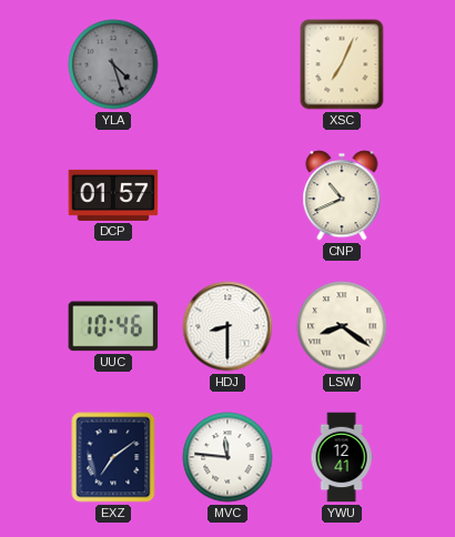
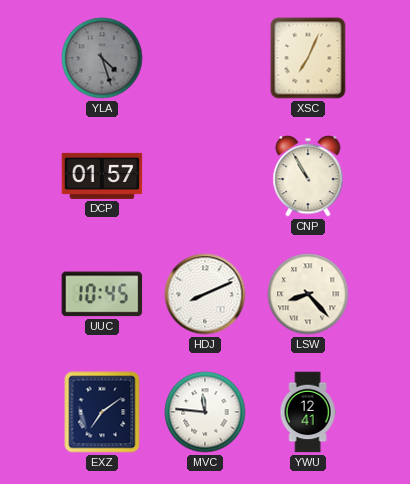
CNP: 10:41 -> 10:55 (308, 176)
UUC: 10:46 -> 10:45 (102, 294)
HDJ: 8:30 -> 8:11 (205, 294)
LSW: 8:21 -> 8:23 (308, 294)
